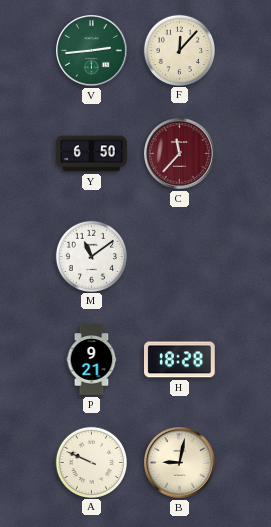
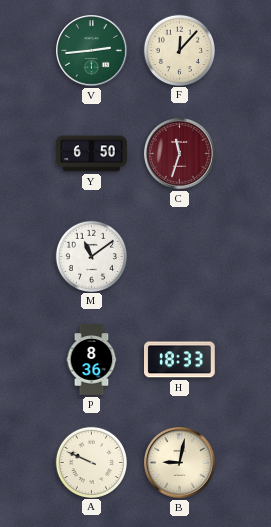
C: 11:37 -> 11:33 (180, 154)
P: 9:21 -> 8:36 (92, 360)
H: 18:28 -> 18:33 (180, 360)
